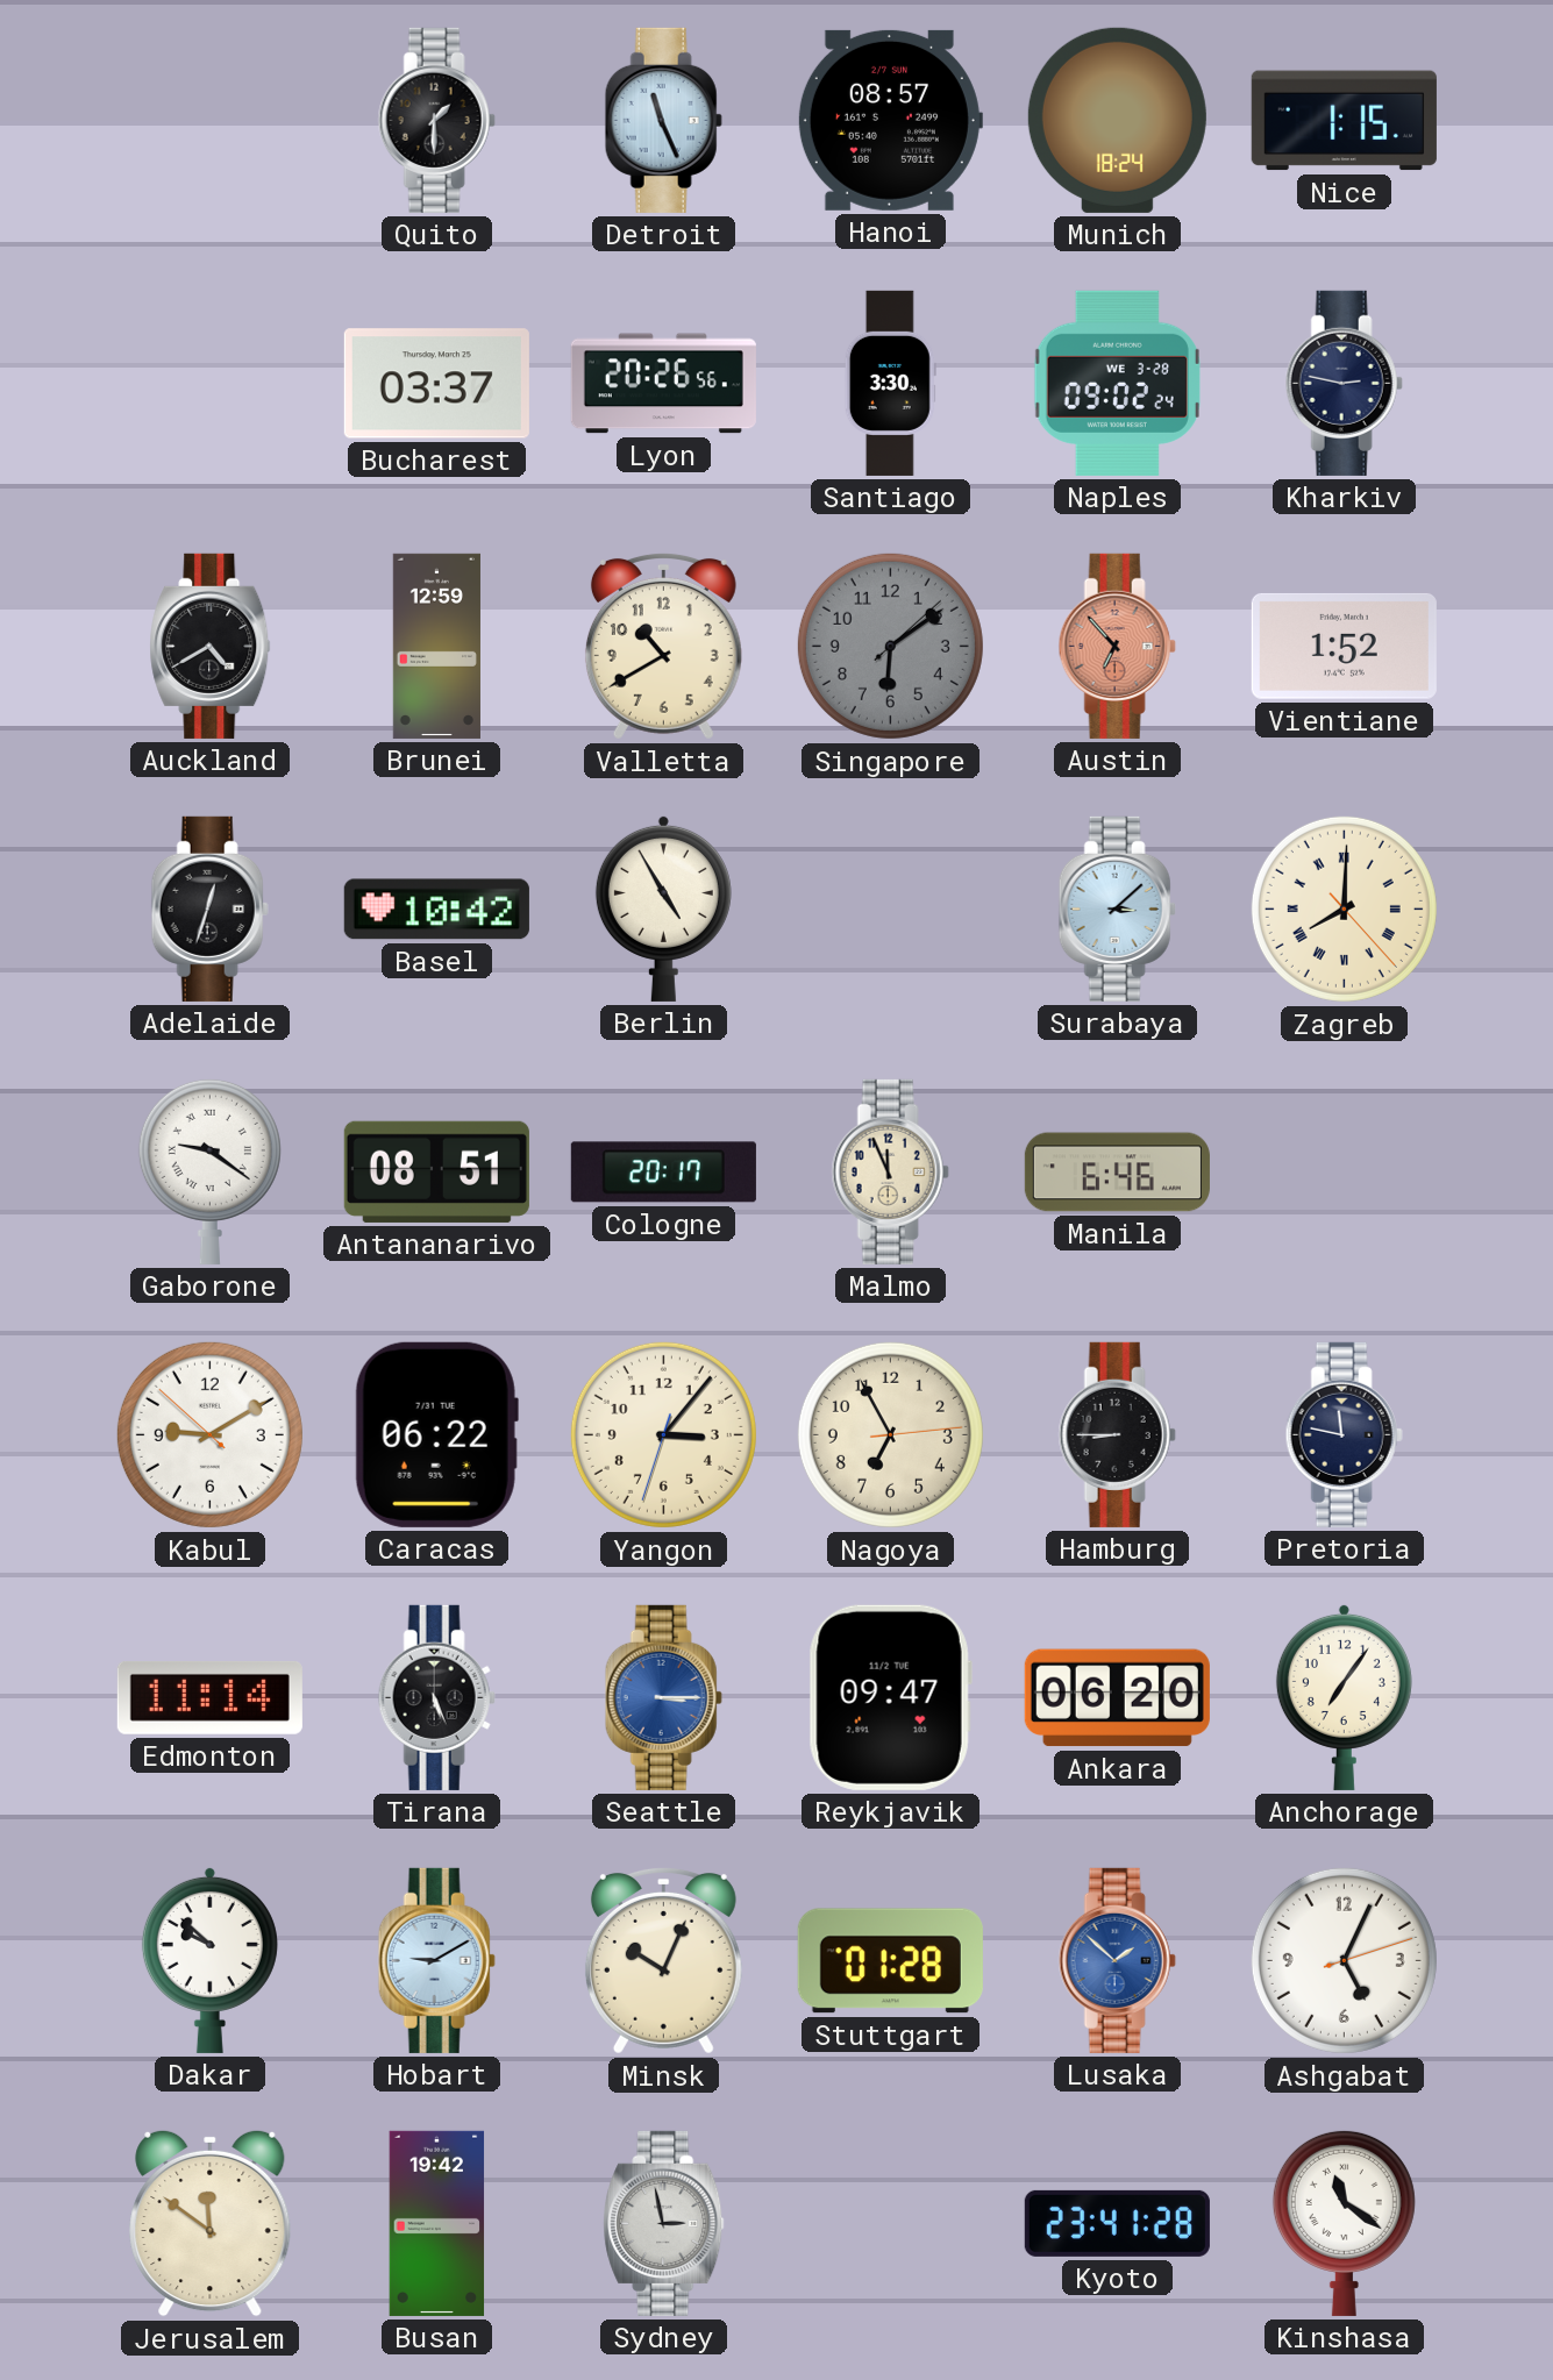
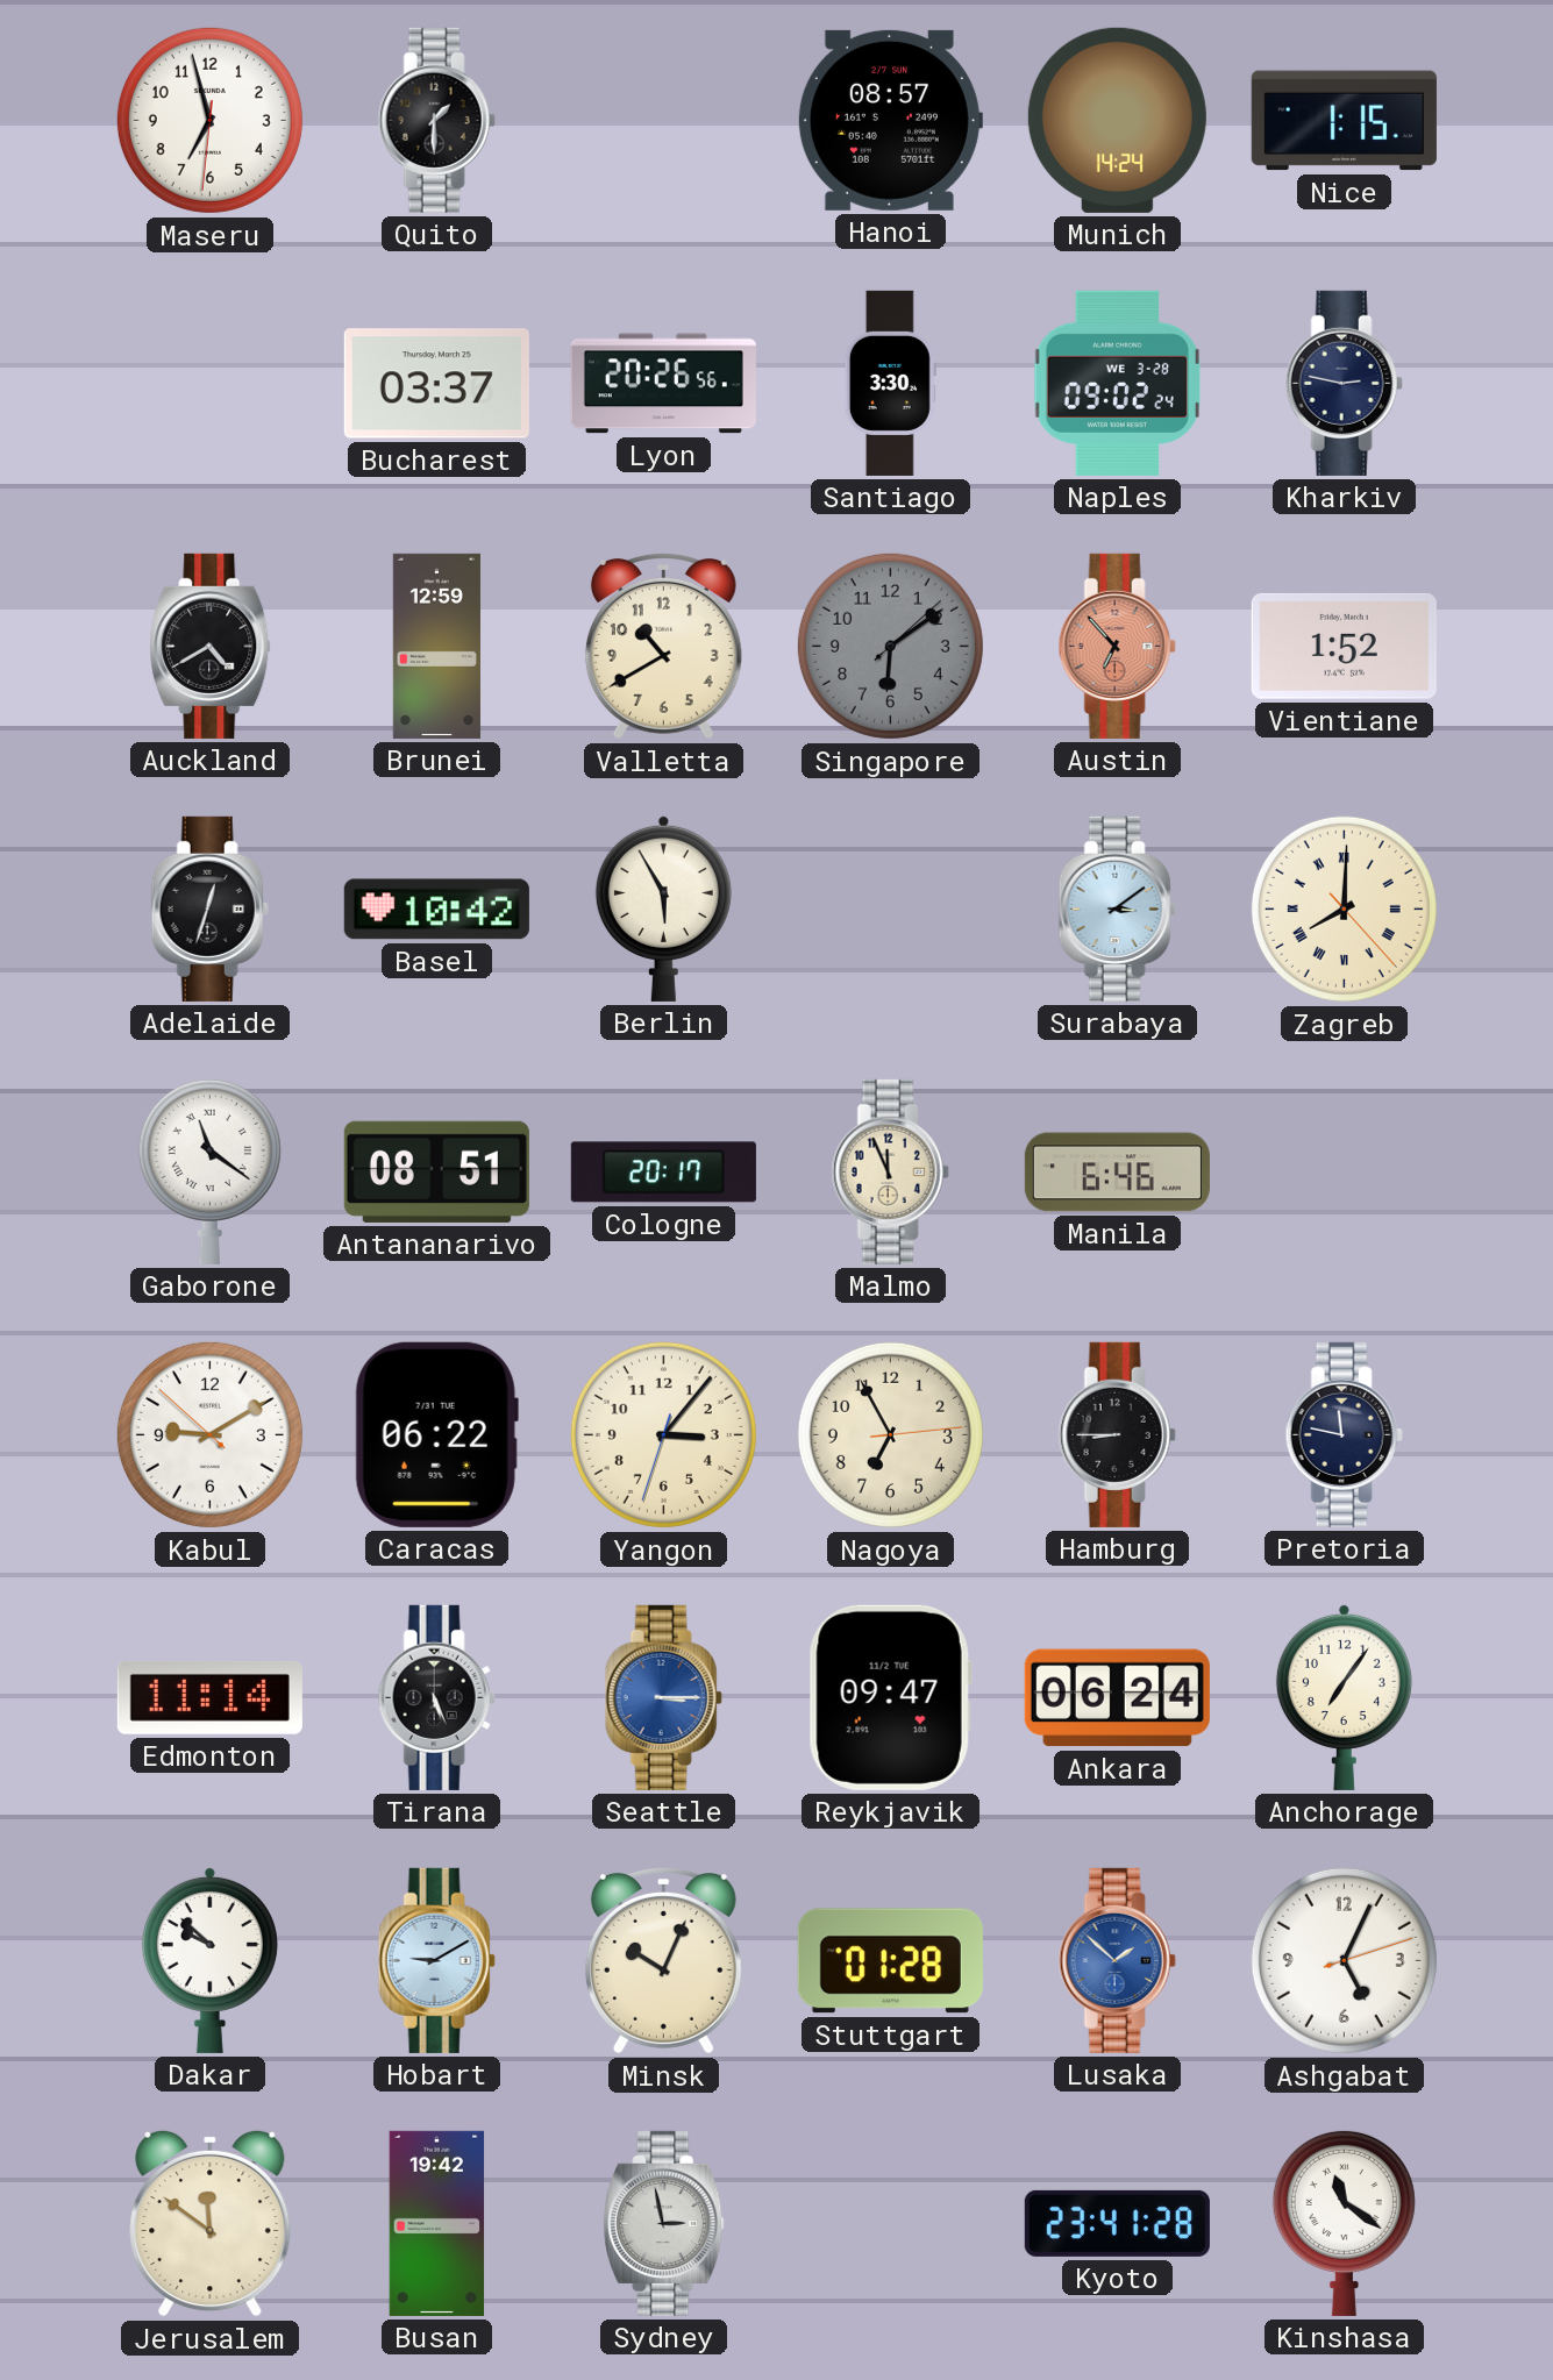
Maseru: none -> 6:57 (209, 120)
Detroit: 11:26 -> none (663, 120)
Munich: 18:24 -> 14:24 (1117, 120)
Berlin: 4:55 -> 5:55 (663, 908)
Surabaya: 3:08 -> 3:09 (1117, 908)
Gaborone: 9:21 -> 11:21 (209, 1171)
Ankara: 06:20 -> 06:24 (1117, 1698)
